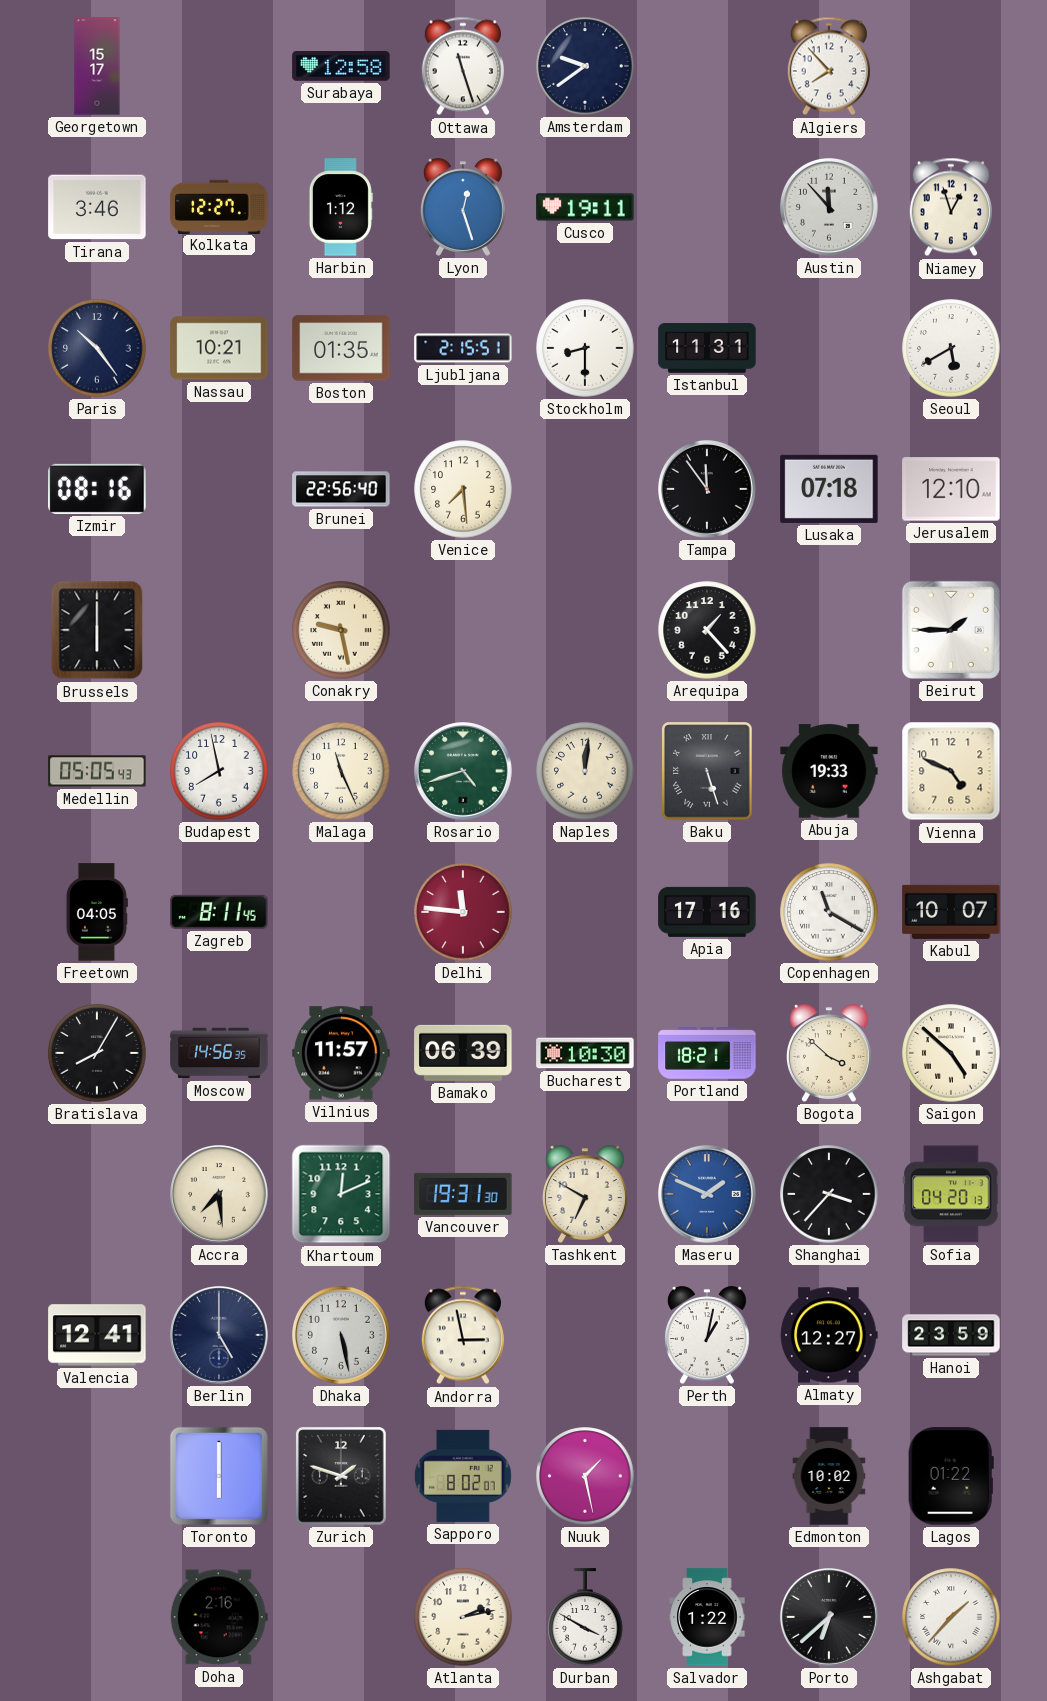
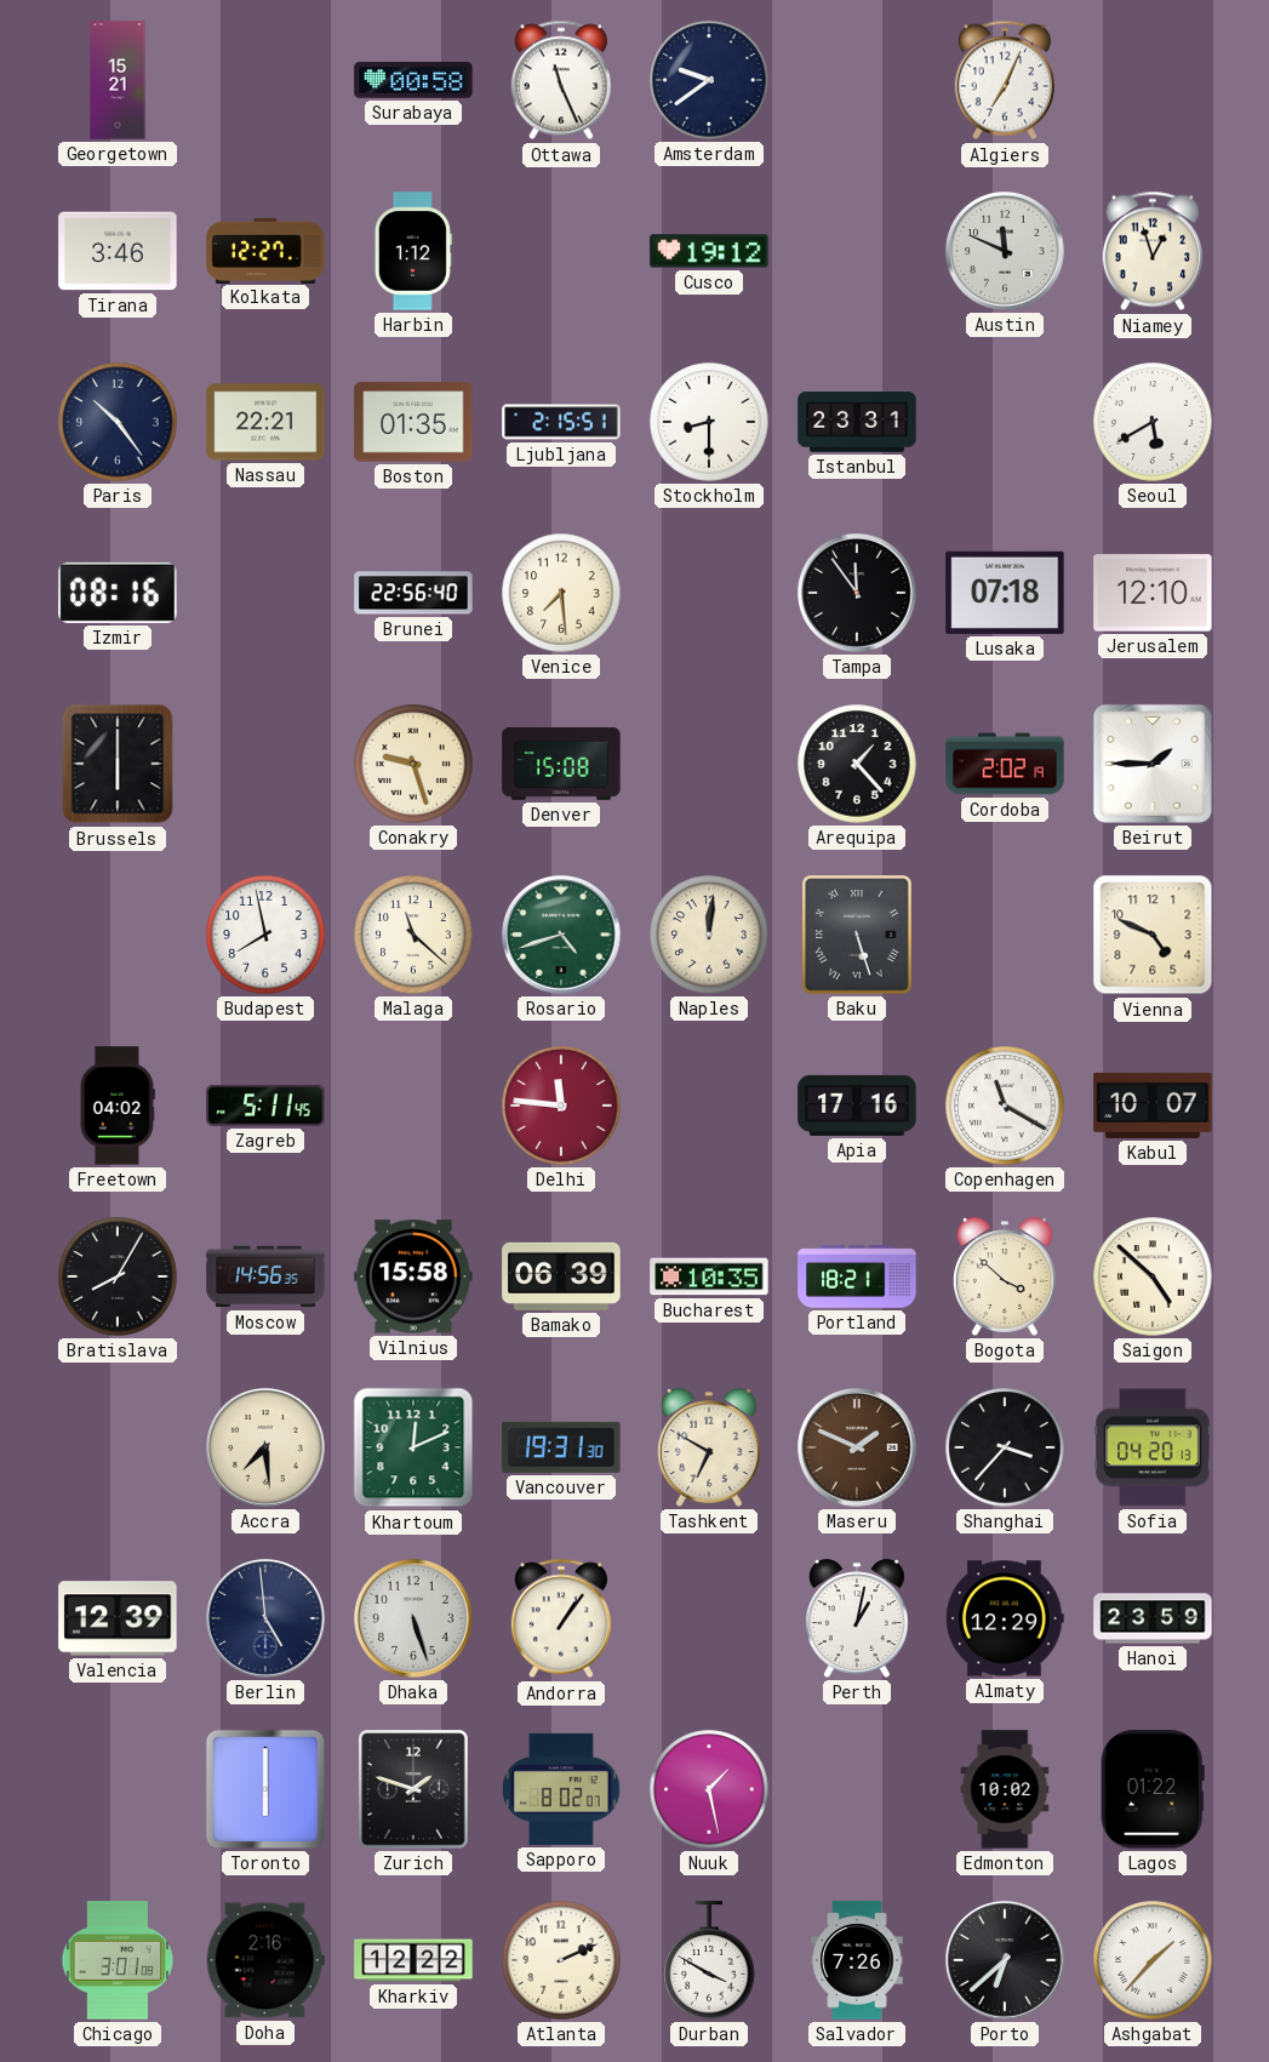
Georgetown: 15:17 -> 15:21 (118, 80)
Surabaya: 12:58 -> 00:58 (413, 80)
Ottawa: 11:27 -> 11:26 (561, 80)
Algiers: 7:53 -> 7:04 (1005, 80)
Lyon: 12:27 -> none (463, 207)
Cusco: 19:11 -> 19:12 (709, 251)
Austin: 11:53 -> 11:49 (1006, 252)
Nassau: 10:21 -> 22:21 (265, 422)
Istanbul: 11:31 -> 23:31 (857, 422)
Conakry: 9:28 -> 9:27 (413, 764)
Denver: none -> 15:08 (561, 764)
Cordoba: none -> 2:02 (1005, 764)
Medellin: 05:05 -> none (97, 771)
Malaga: 11:26 -> 11:22 (413, 935)
Abuja: 19:33 -> none (829, 771)
Freetown: 04:05 -> 04:02 (118, 1106)
Zagreb: 8:11 -> 5:11 (265, 1106)
Vilnius: 11:57 -> 15:58 (413, 1276)
Bucharest: 10:30 -> 10:35 (709, 1276)
Maseru dial: blue -> brown (858, 1449)
Valencia: 12:41 -> 12:39 (118, 1618)
Berlin: 5:00 -> 4:59 (267, 1620)
Dhaka: 5:28 -> 5:27 (415, 1620)
Andorra: 2:58 -> 1:06 (561, 1618)
Almaty: 12:27 -> 12:29 (1005, 1618)
Chicago: none -> 3:01 (118, 1960)
Kharkiv: none -> 12:22 (413, 1960)
Atlanta: 2:13 -> 2:11 (561, 1960)
Salvador: 1:22 -> 7:26 (857, 1960)
